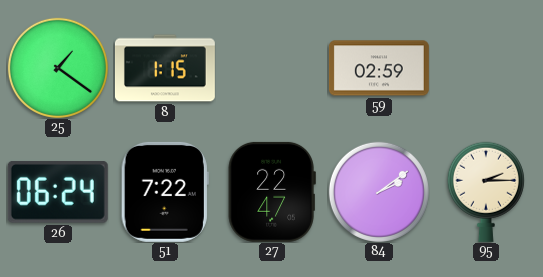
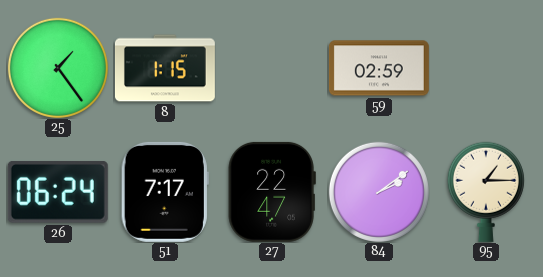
25: 1:21 -> 1:24 (58, 68)
51: 7:22 -> 7:17 (165, 192)
95: 2:15 -> 1:15 (486, 192)
